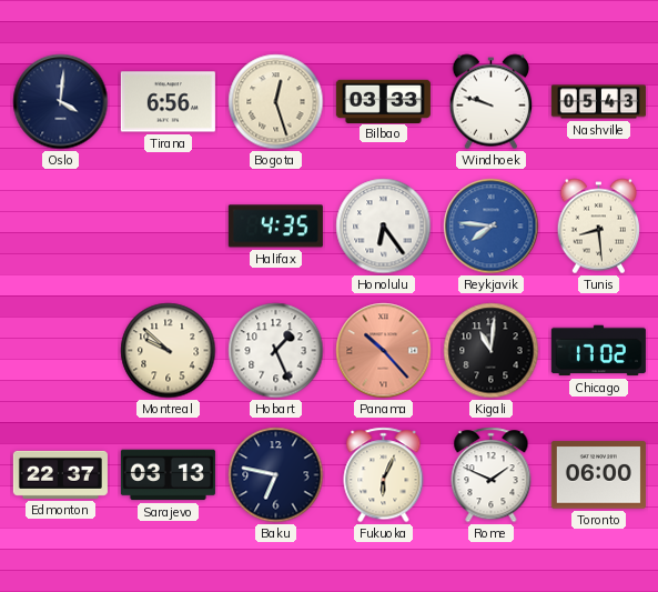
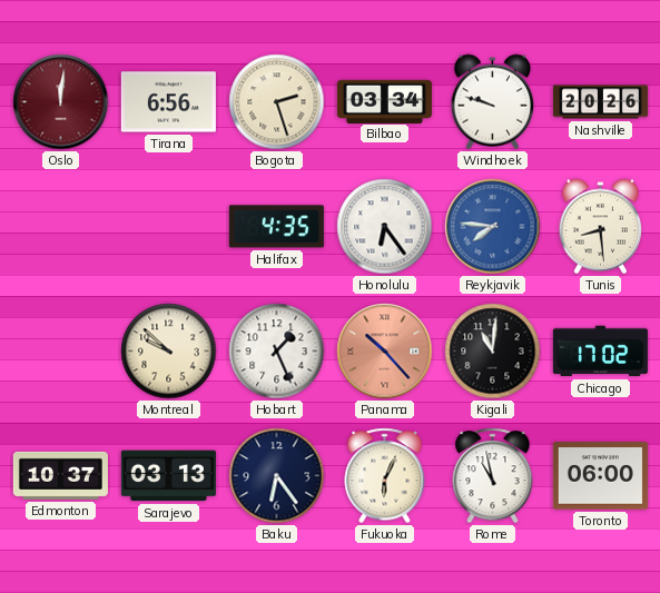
Oslo: 4:01 -> 12:01 (61, 102)
Oslo dial: navy -> burgundy (61, 102)
Bogota: 12:27 -> 2:27 (277, 102)
Bilbao: 03:33 -> 03:34 (384, 101)
Nashville: 05:43 -> 20:26 (600, 102)
Edmonton: 22:37 -> 10:37 (60, 475)
Baku: 6:47 -> 6:24 (277, 476)
Rome: 1:49 -> 10:58 (493, 476)
